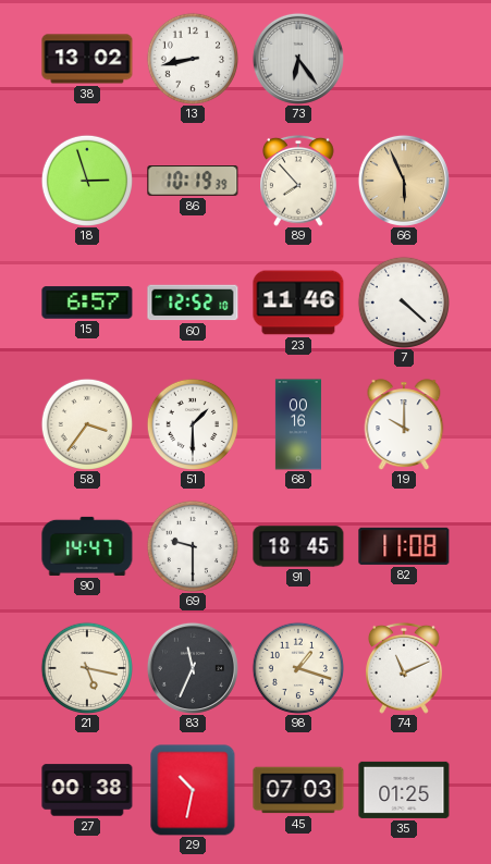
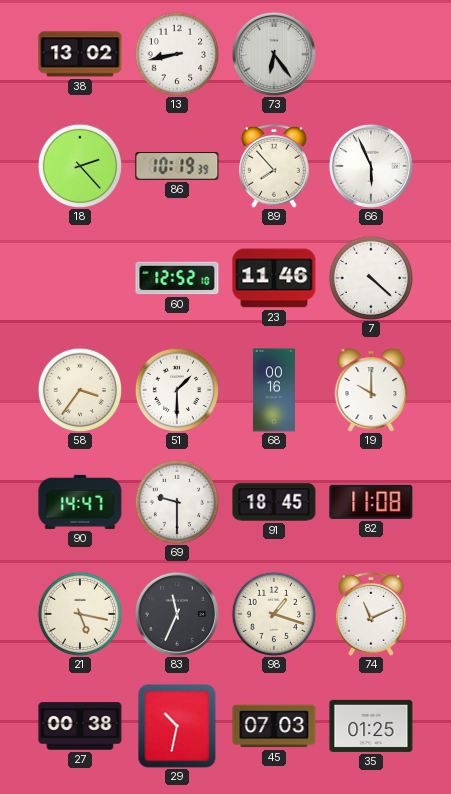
18: 2:57 -> 2:23 (79, 165)
66 dial: champagne -> white (371, 166)
15: 6:57 -> none (87, 303)
